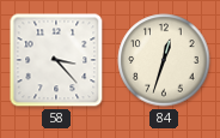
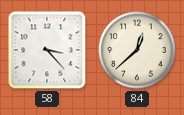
84: 12:33 -> 12:38 (137, 50)
